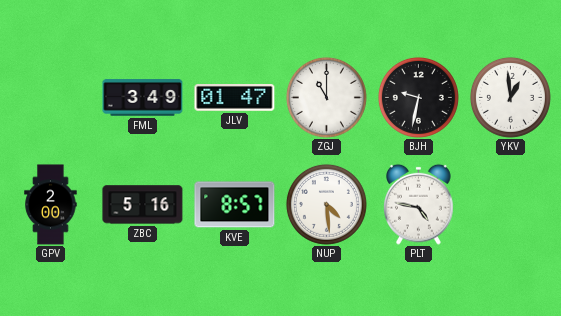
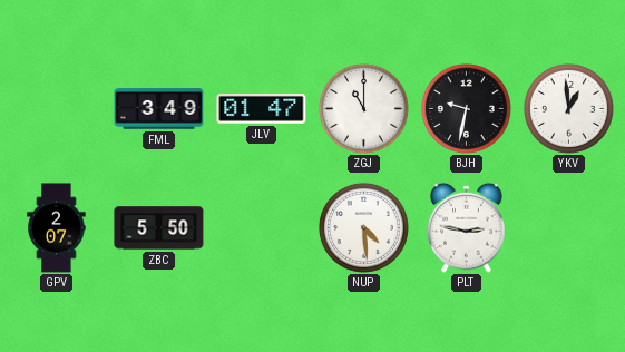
GPV: 2:00 -> 2:07 (57, 228)
ZBC: 5:16 -> 5:50 (159, 228)
KVE: 8:57 -> none (235, 205)
PLT: 4:47 -> 2:47 (467, 227)
